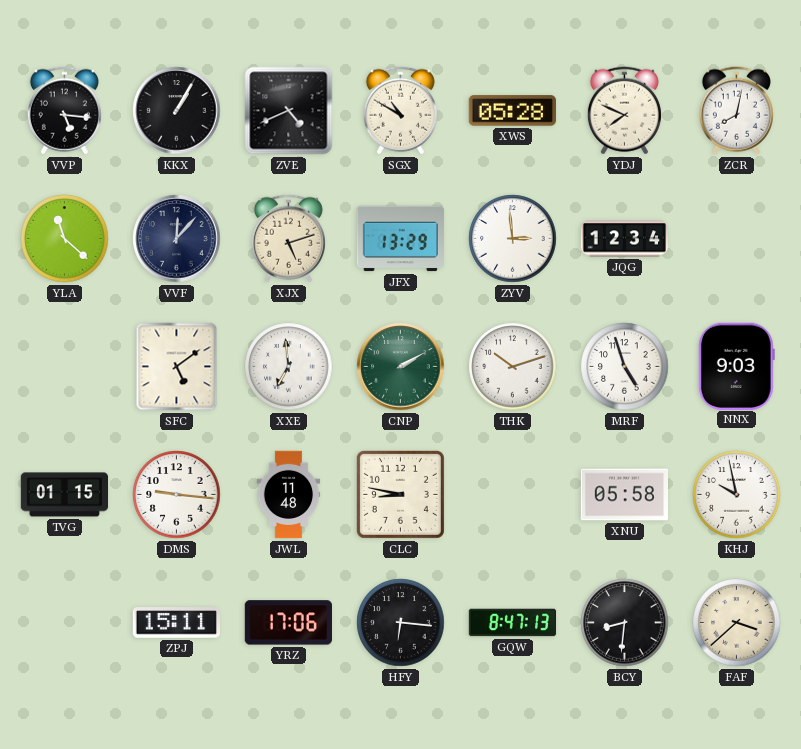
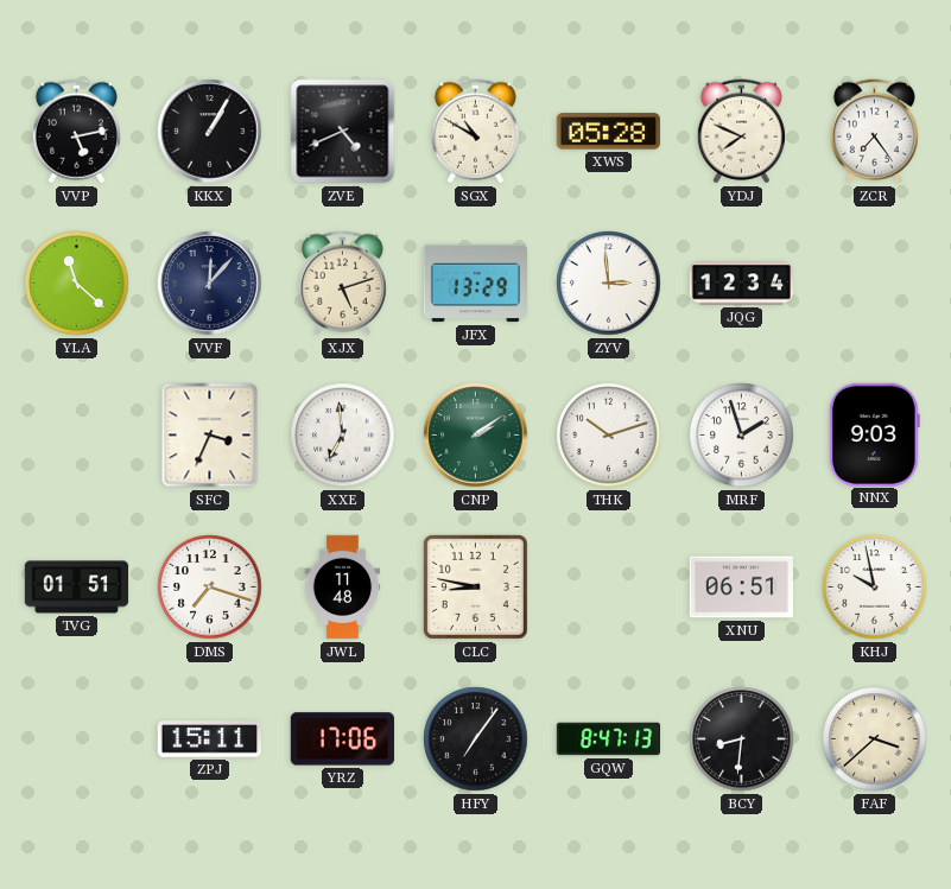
VVP: 5:16 -> 5:13 (76, 132)
ZCR: 8:02 -> 7:24 (874, 132)
SFC: 5:09 -> 3:34 (210, 436)
CNP: 2:10 -> 2:09 (476, 436)
MRF: 4:57 -> 1:57 (742, 436)
TVG: 01:15 -> 01:51 (77, 588)
DMS: 9:16 -> 7:18 (210, 588)
XNU: 05:58 -> 06:51 (741, 588)
HFY: 6:16 -> 7:06 (476, 739)
